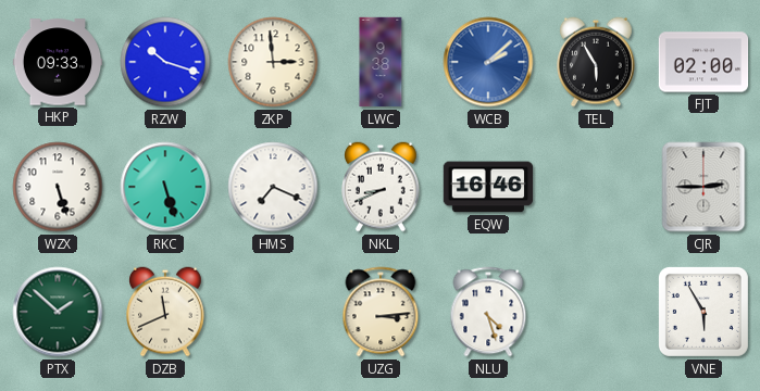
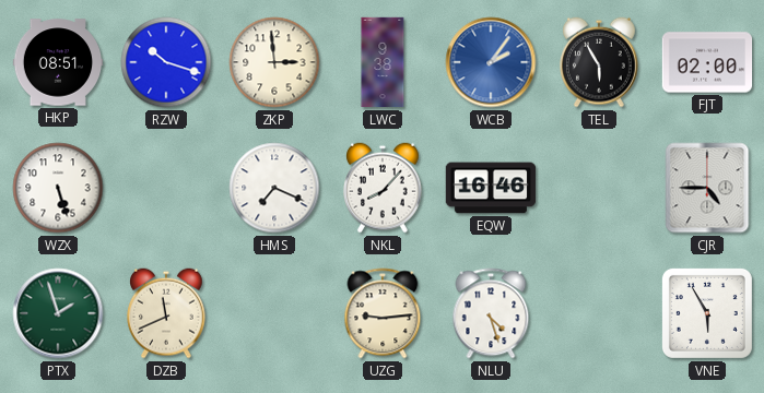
HKP: 09:33 -> 08:51 (58, 62)
WCB: 2:08 -> 2:06 (491, 62)
RKC: 5:27 -> none (165, 187)
NKL: 8:41 -> 8:07 (384, 188)
CJR: 2:45 -> 4:45 (707, 188)
PTX: 1:52 -> 1:57 (58, 313)
UZG: 3:14 -> 9:14 (383, 313)
